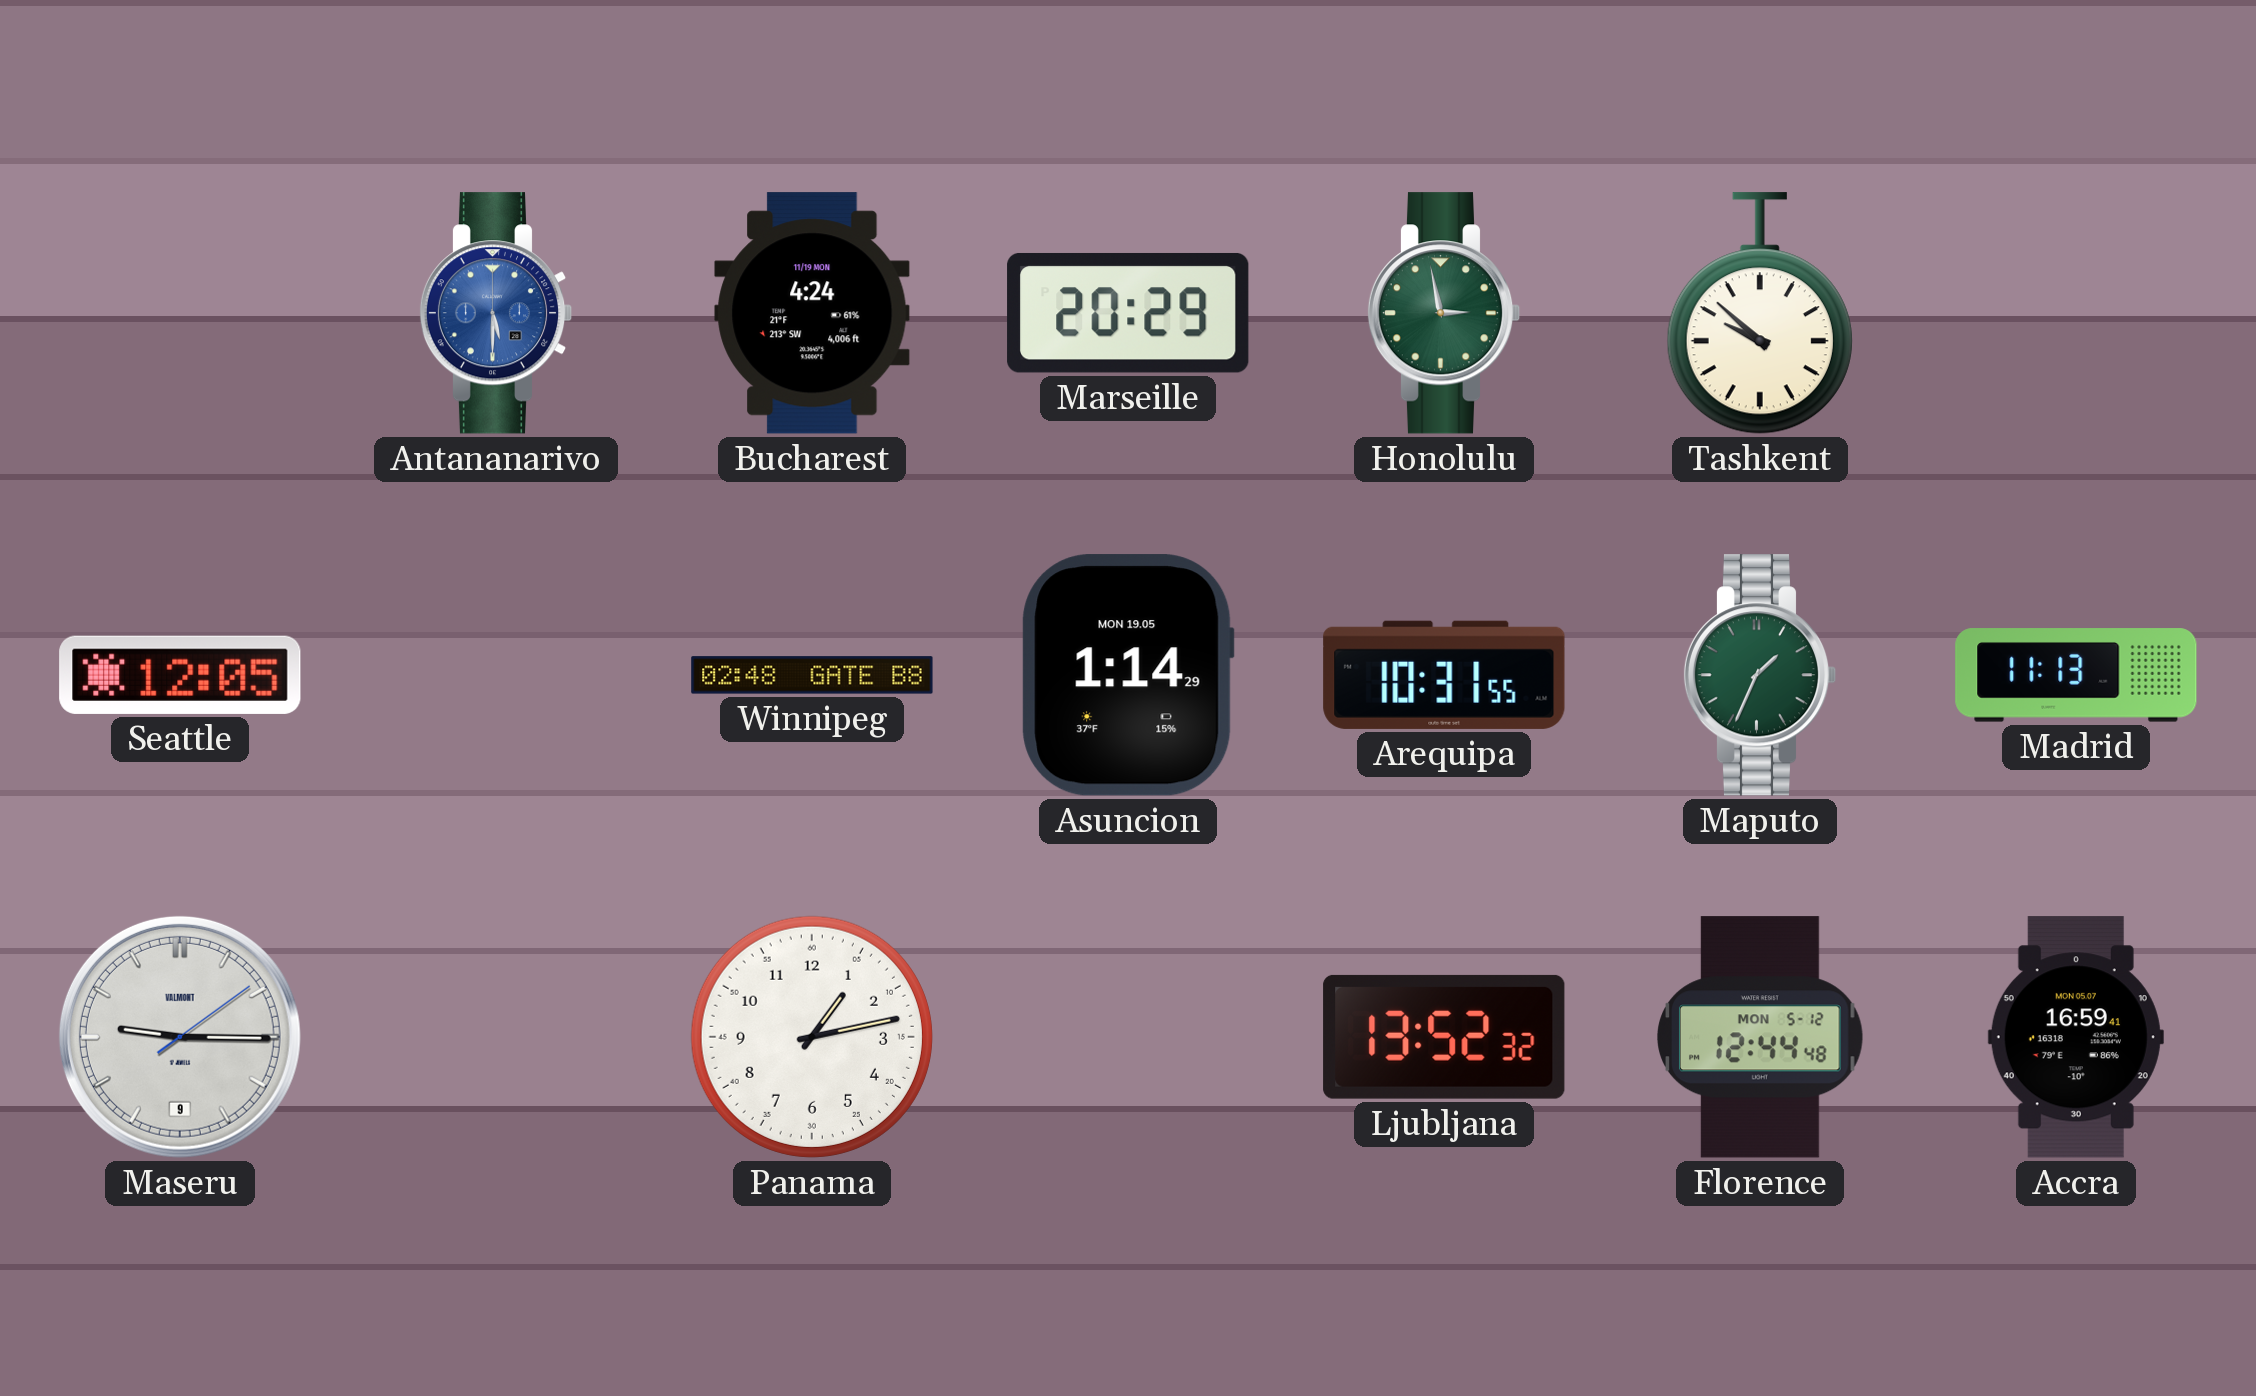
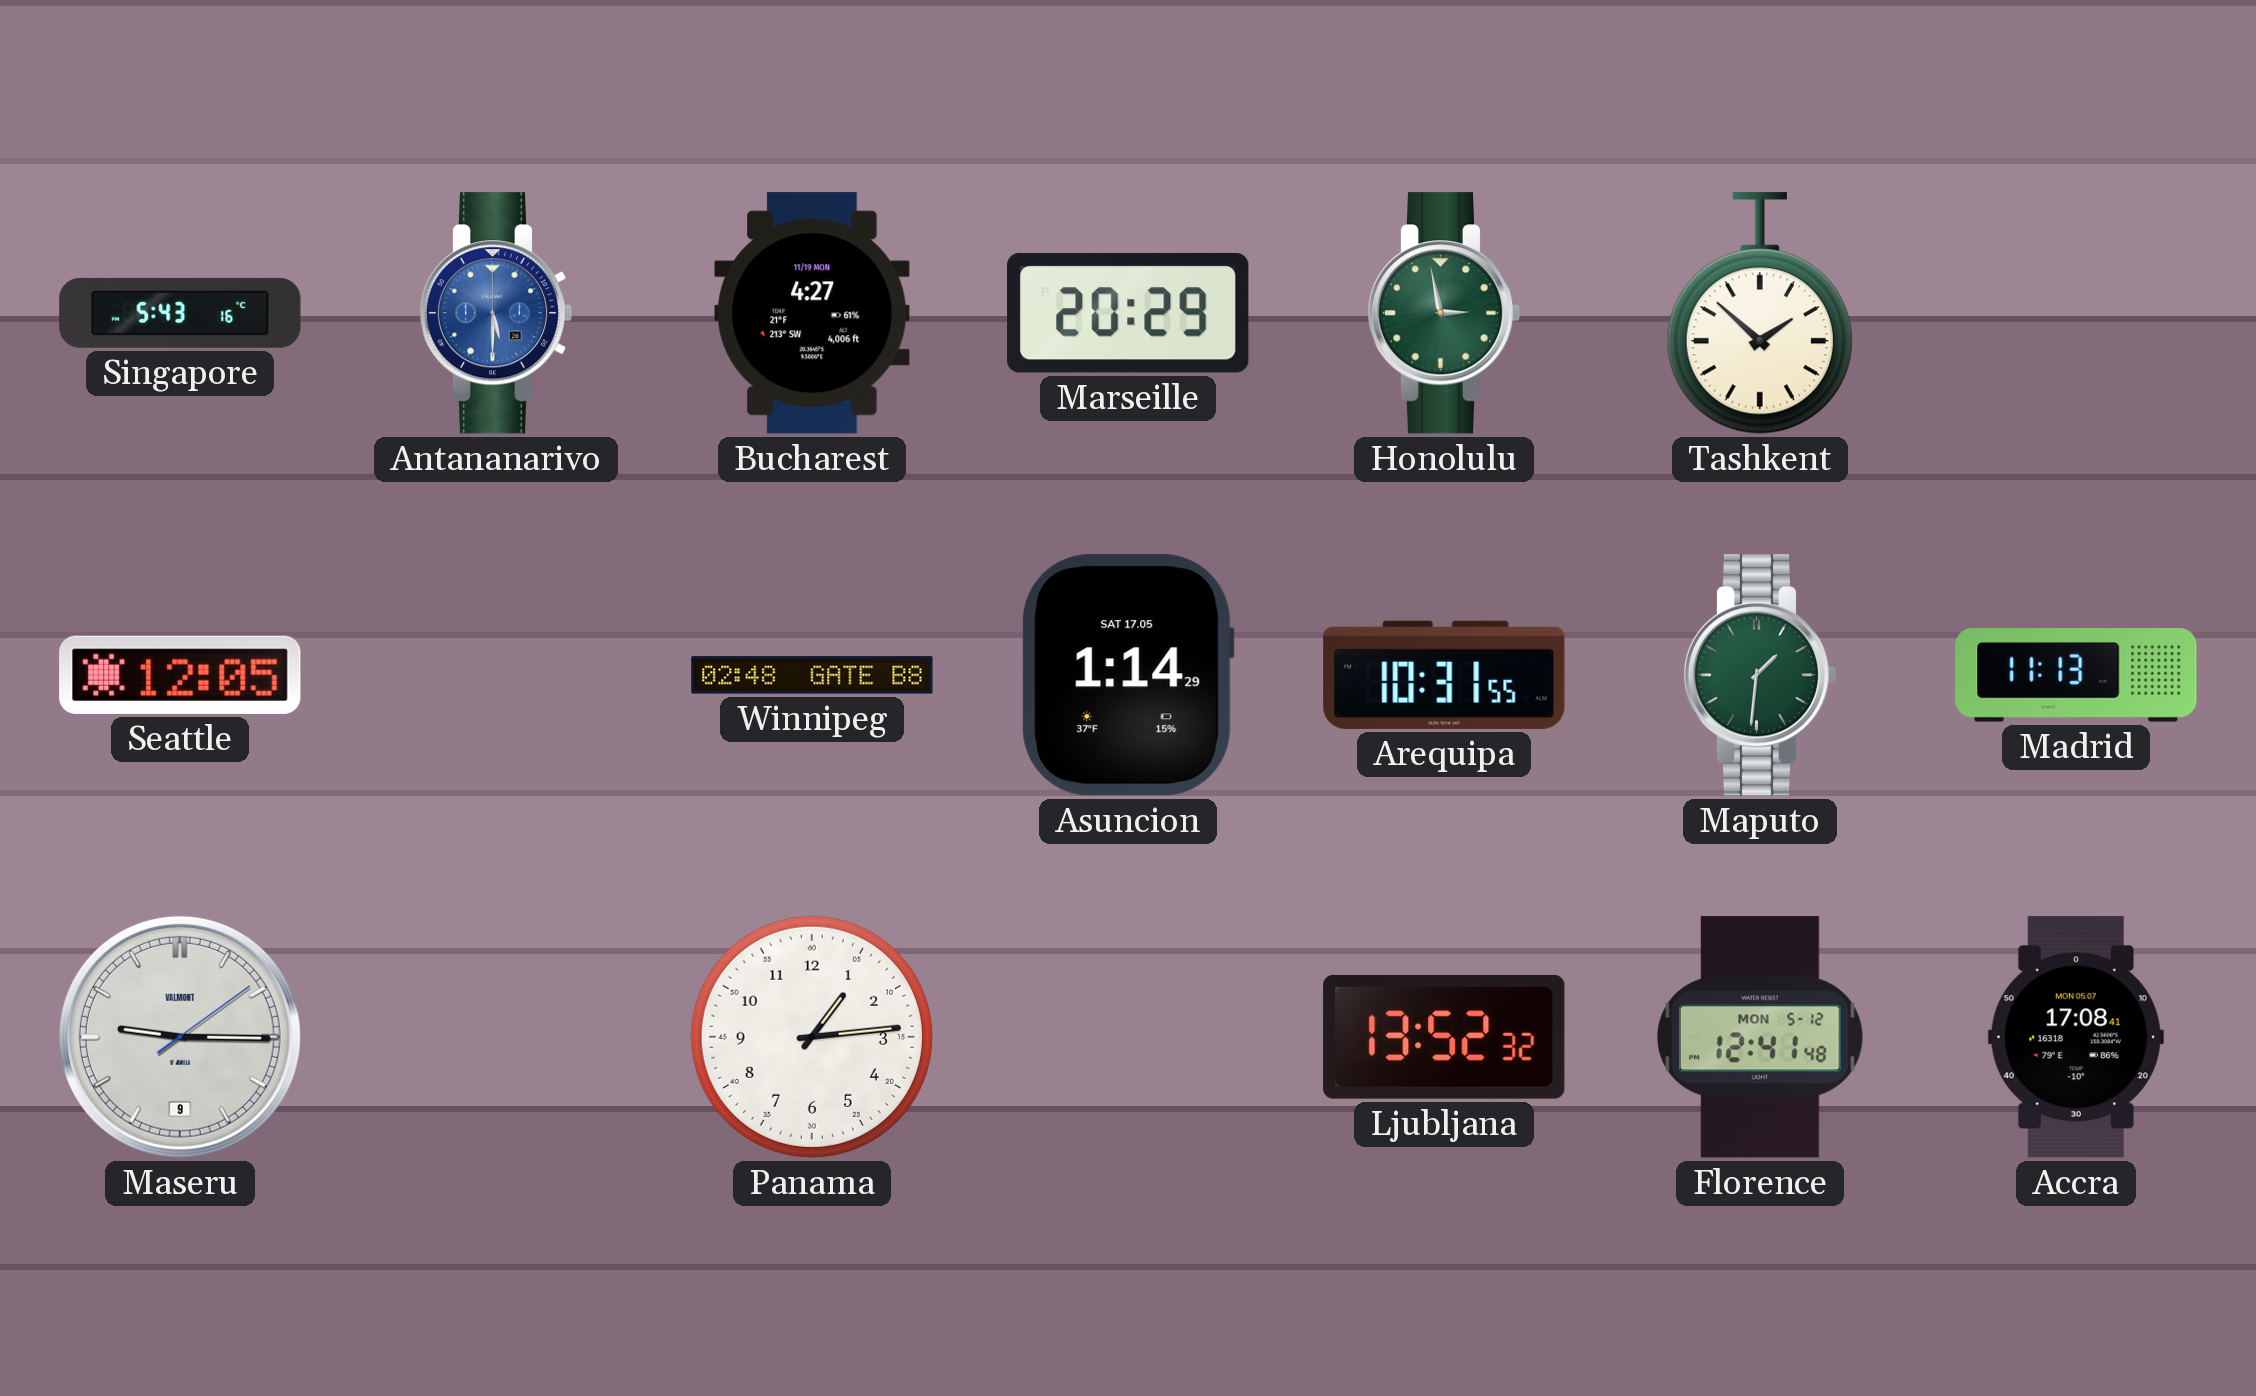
Singapore: none -> 5:43 (180, 313)
Bucharest: 4:24 -> 4:27 (812, 313)
Tashkent: 9:52 -> 1:52 (1760, 313)
Asuncion date: MON 19.05 -> SAT 17.05 (1128, 675)
Maputo: 1:34 -> 1:31 (1760, 675)
Panama: 1:13 -> 1:14 (812, 1037)
Florence: 12:44 -> 12:41 (1760, 1037)
Accra: 16:59 -> 17:08 (2076, 1037)
